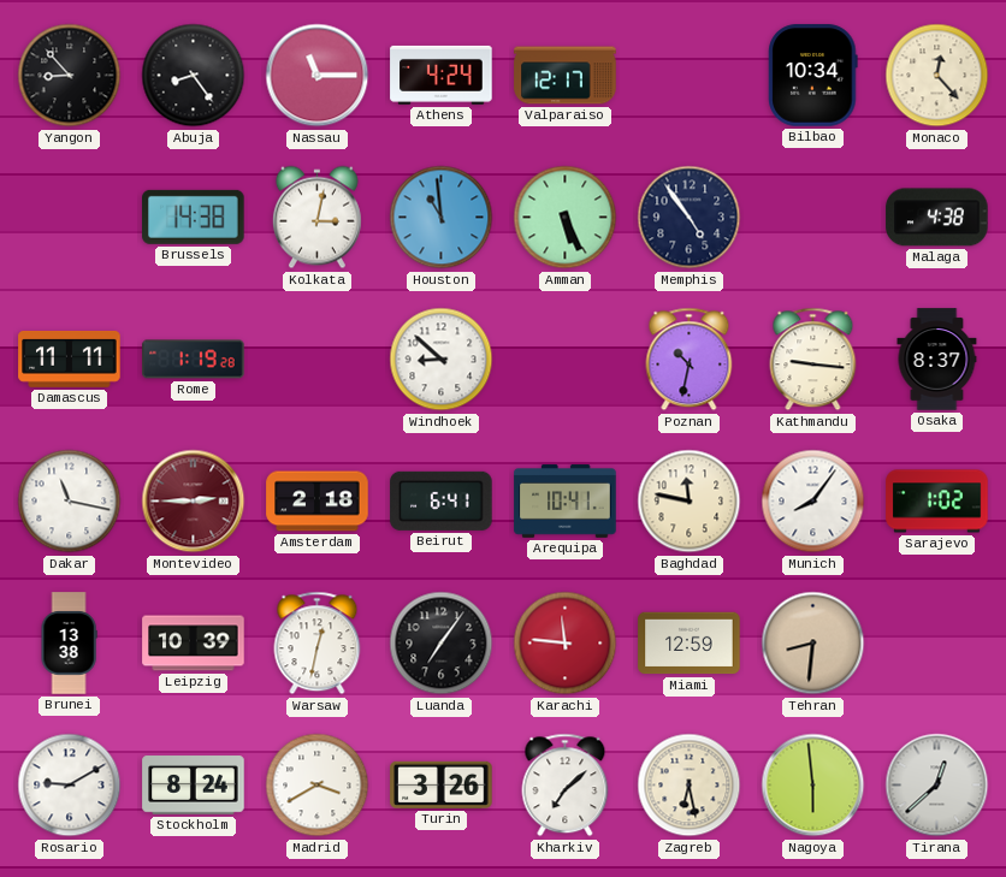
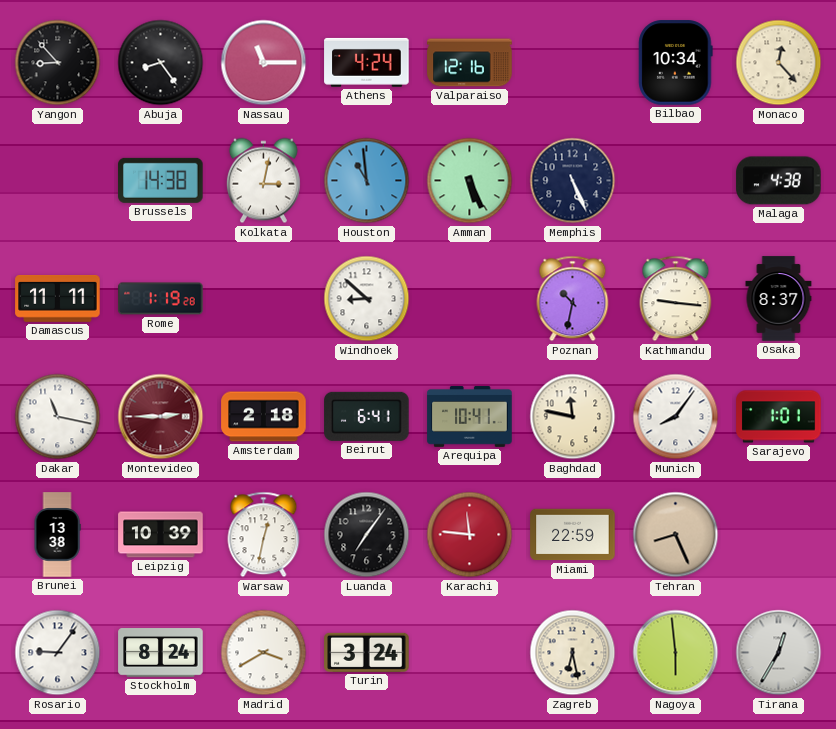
Valparaiso: 12:17 -> 12:16 (470, 63)
Memphis: 4:54 -> 5:26 (573, 181)
Sarajevo: 1:02 -> 1:01 (779, 417)
Miami: 12:59 -> 22:59 (573, 535)
Tehran: 8:31 -> 8:26 (676, 535)
Rosario: 9:10 -> 9:06 (58, 653)
Turin: 3:26 -> 3:24 (367, 652)
Kharkiv: 7:08 -> none (566, 786)
Tirana: 12:38 -> 12:35 (779, 653)
